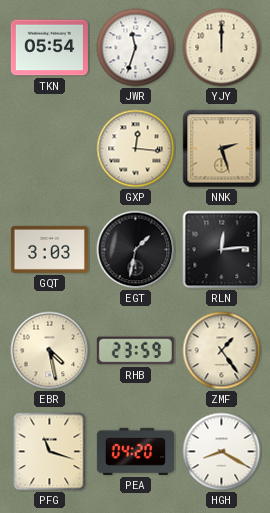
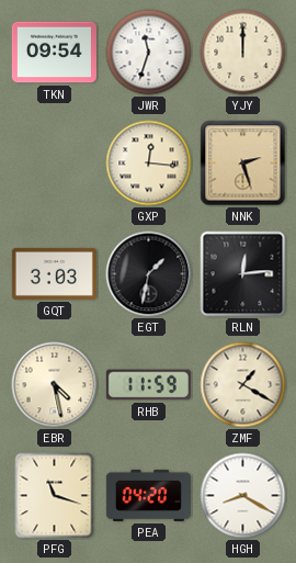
TKN: 05:54 -> 09:54 (54, 53)
RHB: 23:59 -> 11:59 (148, 385)
ZMF: 1:24 -> 1:20 (243, 385)
